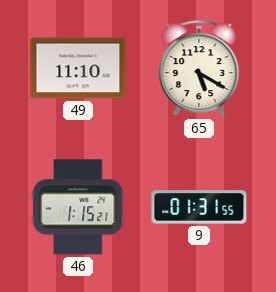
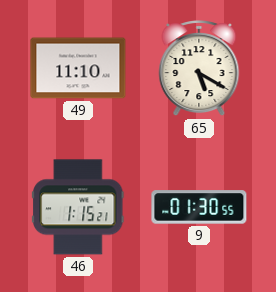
9: 01:31 -> 01:30 (199, 207)
